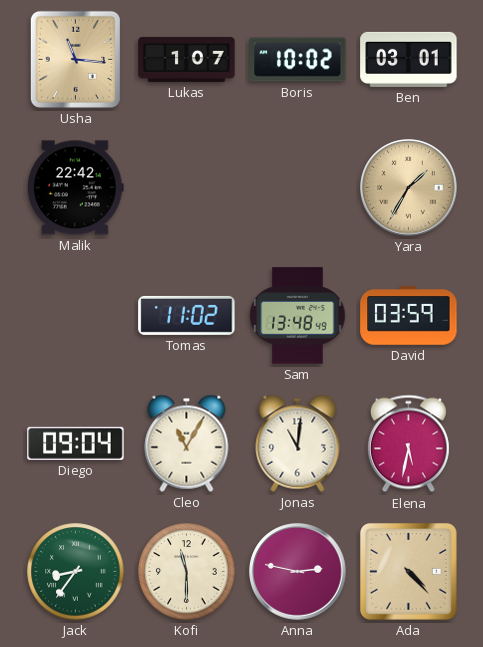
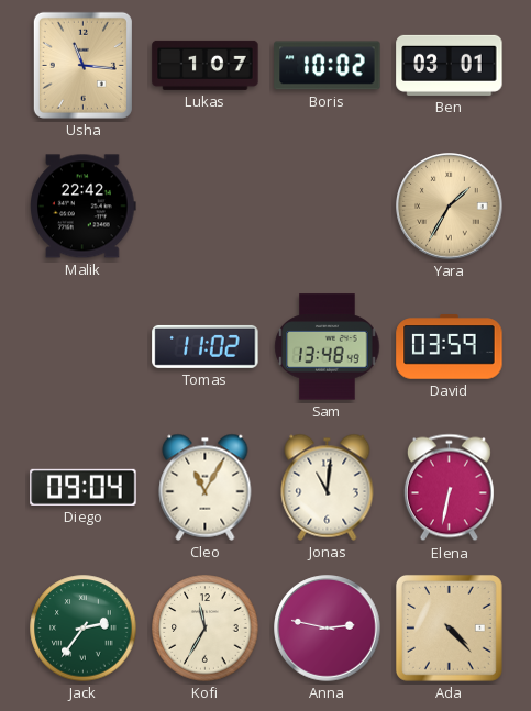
Elena: 5:32 -> 6:32 (449, 488)
Jack: 8:36 -> 2:36 (84, 629)
Kofi: 11:30 -> 11:35 (206, 629)
